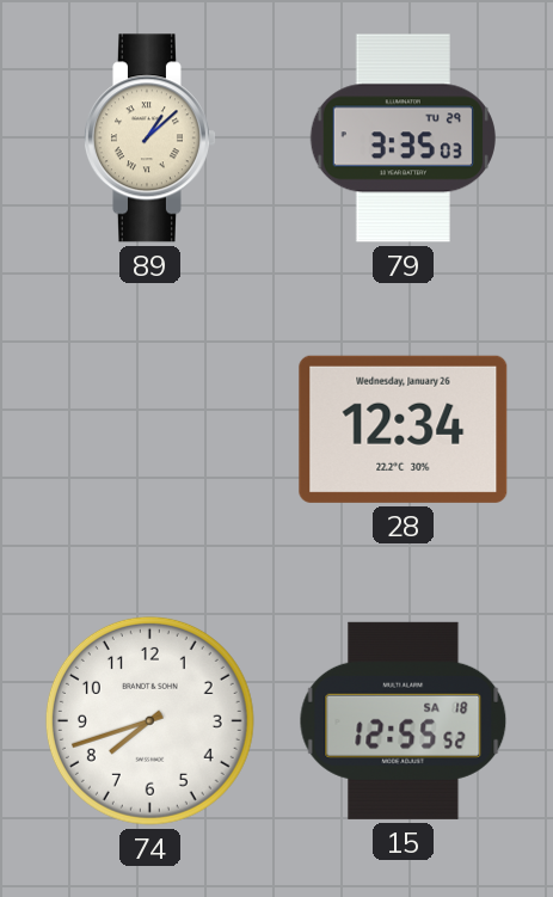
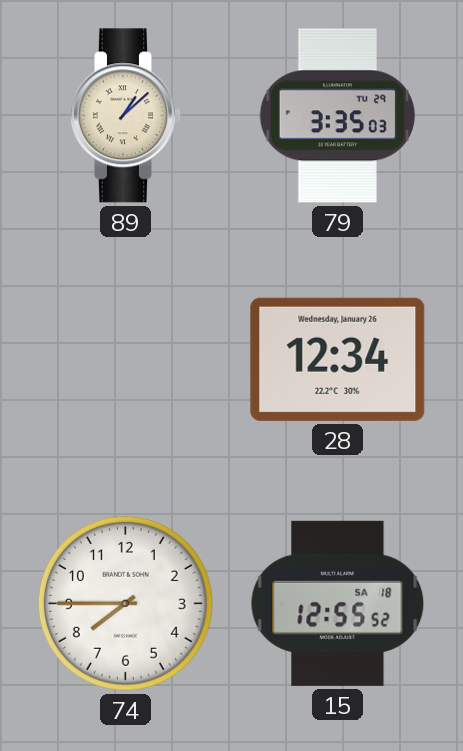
74: 7:42 -> 7:45 (125, 603)
